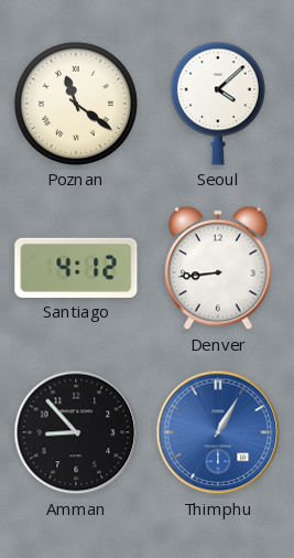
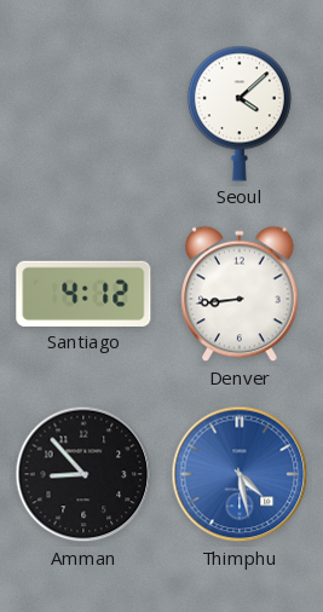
Poznan: 11:21 -> none (76, 104)
Thimphu: 1:05 -> 4:28 (240, 474)
